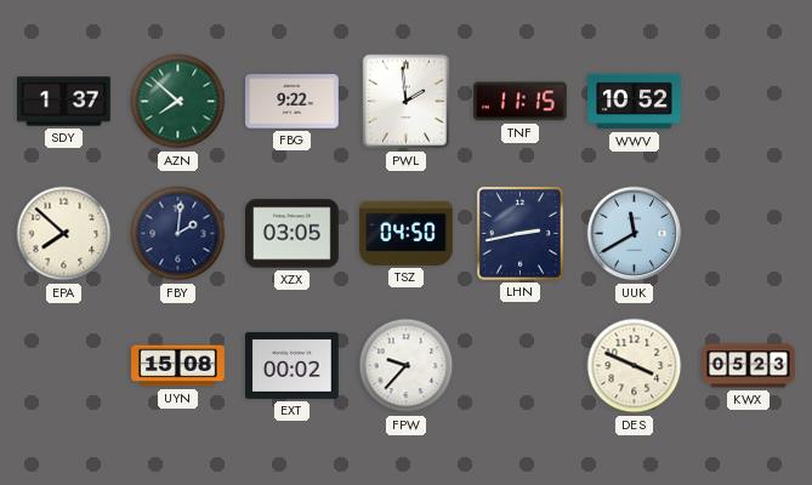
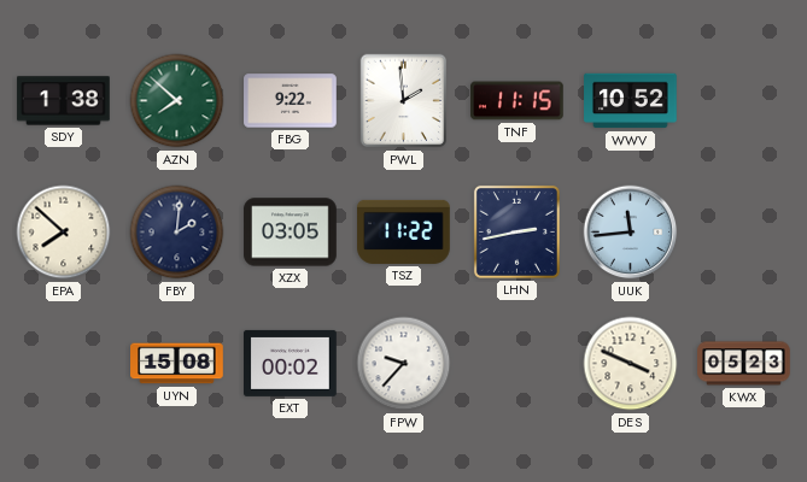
SDY: 1:37 -> 1:38 (64, 101)
TSZ: 04:50 -> 11:22 (404, 231)
UUK: 11:40 -> 11:44 (631, 233)
